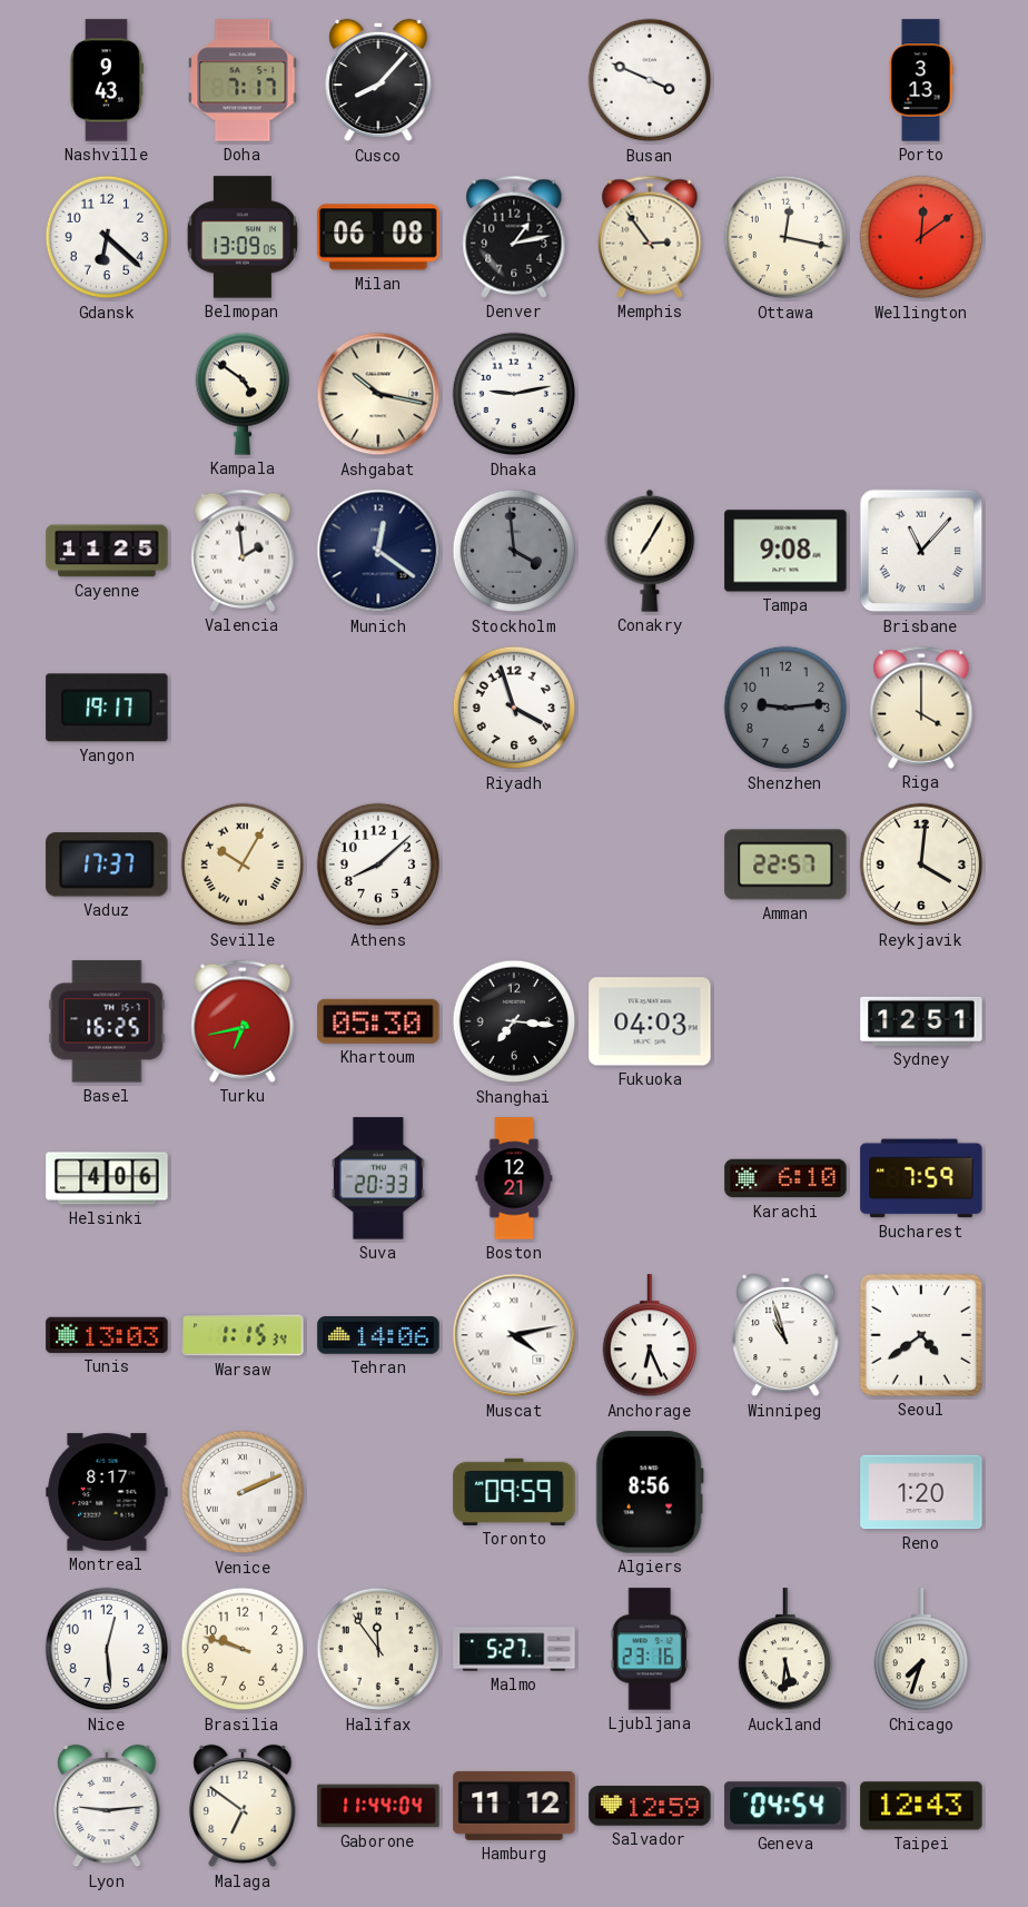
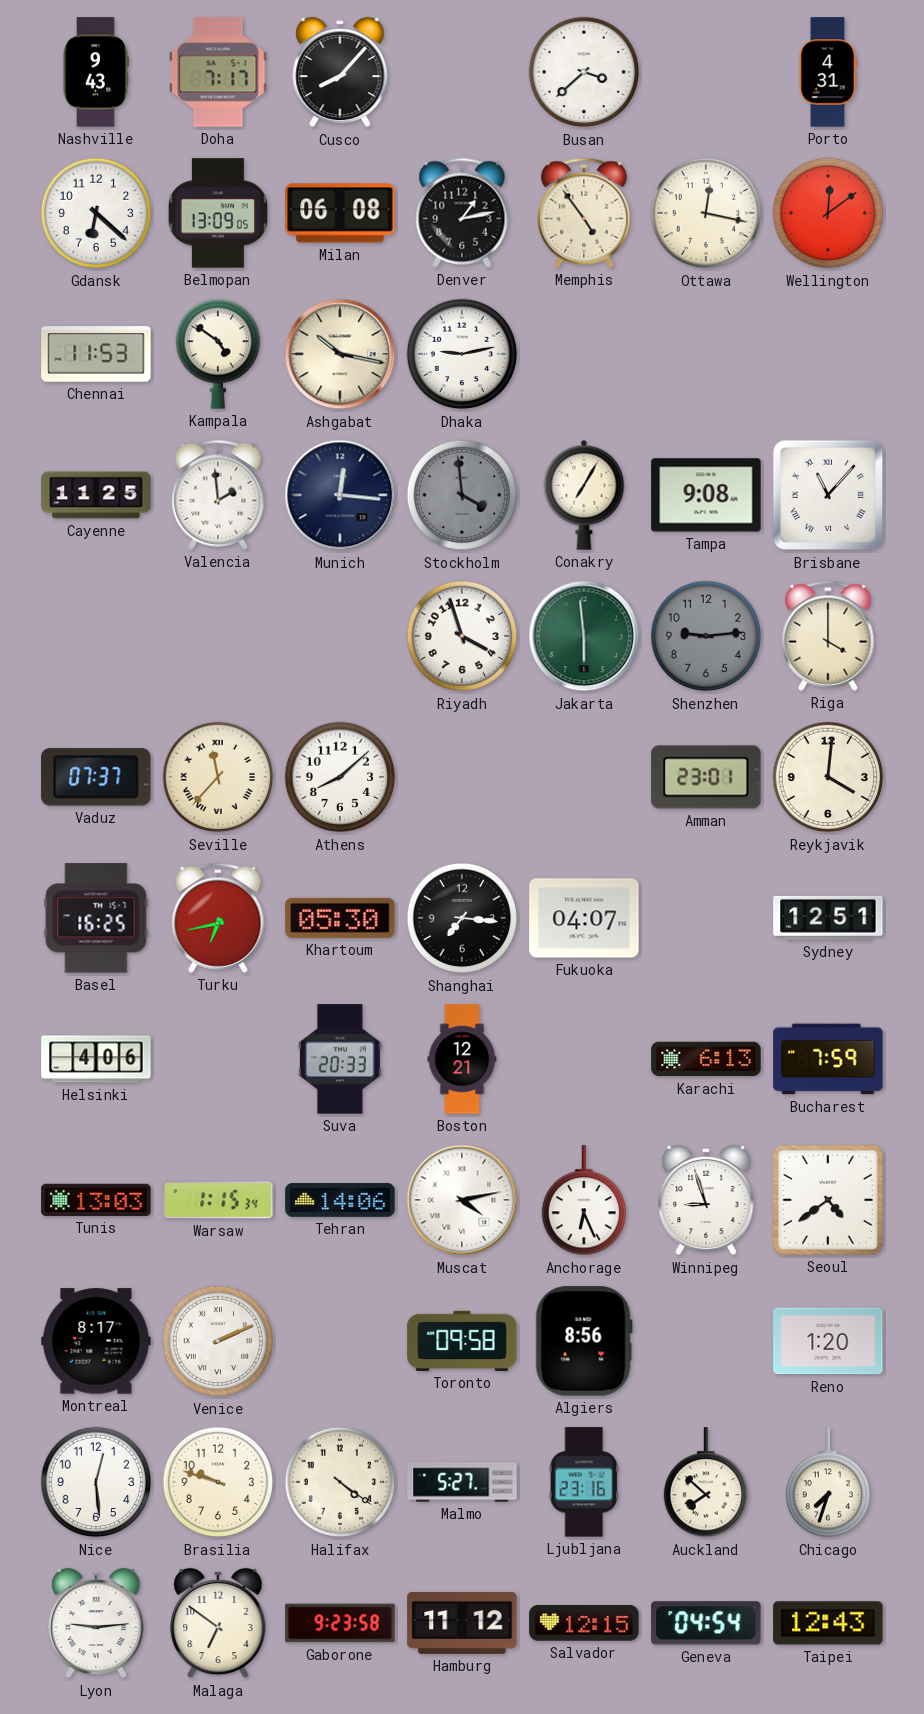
Busan: 3:49 -> 3:38 (584, 72)
Porto: 3:13 -> 4:31 (828, 72)
Memphis: 2:54 -> 4:54 (584, 213)
Chennai: none -> 11:53 (96, 354)
Munich: 12:21 -> 12:16 (340, 495)
Yangon: 19:17 -> none (107, 708)
Jakarta: none -> 5:59 (584, 636)
Vaduz: 17:37 -> 07:37 (96, 777)
Seville: 10:05 -> 11:37 (218, 777)
Amman: 22:57 -> 23:01 (706, 777)
Fukuoka: 04:03 -> 04:07 (584, 918)
Karachi: 6:10 -> 6:13 (706, 1059)
Winnipeg: 10:57 -> 8:57 (706, 1200)
Toronto: 09:59 -> 09:58 (462, 1341)
Halifax: 11:54 -> 4:21 (340, 1482)
Auckland: 5:31 -> 7:52 (705, 1483)
Gaborone: 11:44 -> 9:23 (340, 1623)
Salvador: 12:59 -> 12:15 (584, 1623)
